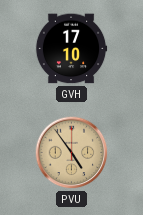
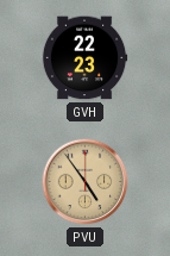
GVH: 17:10 -> 22:23 (84, 58)
